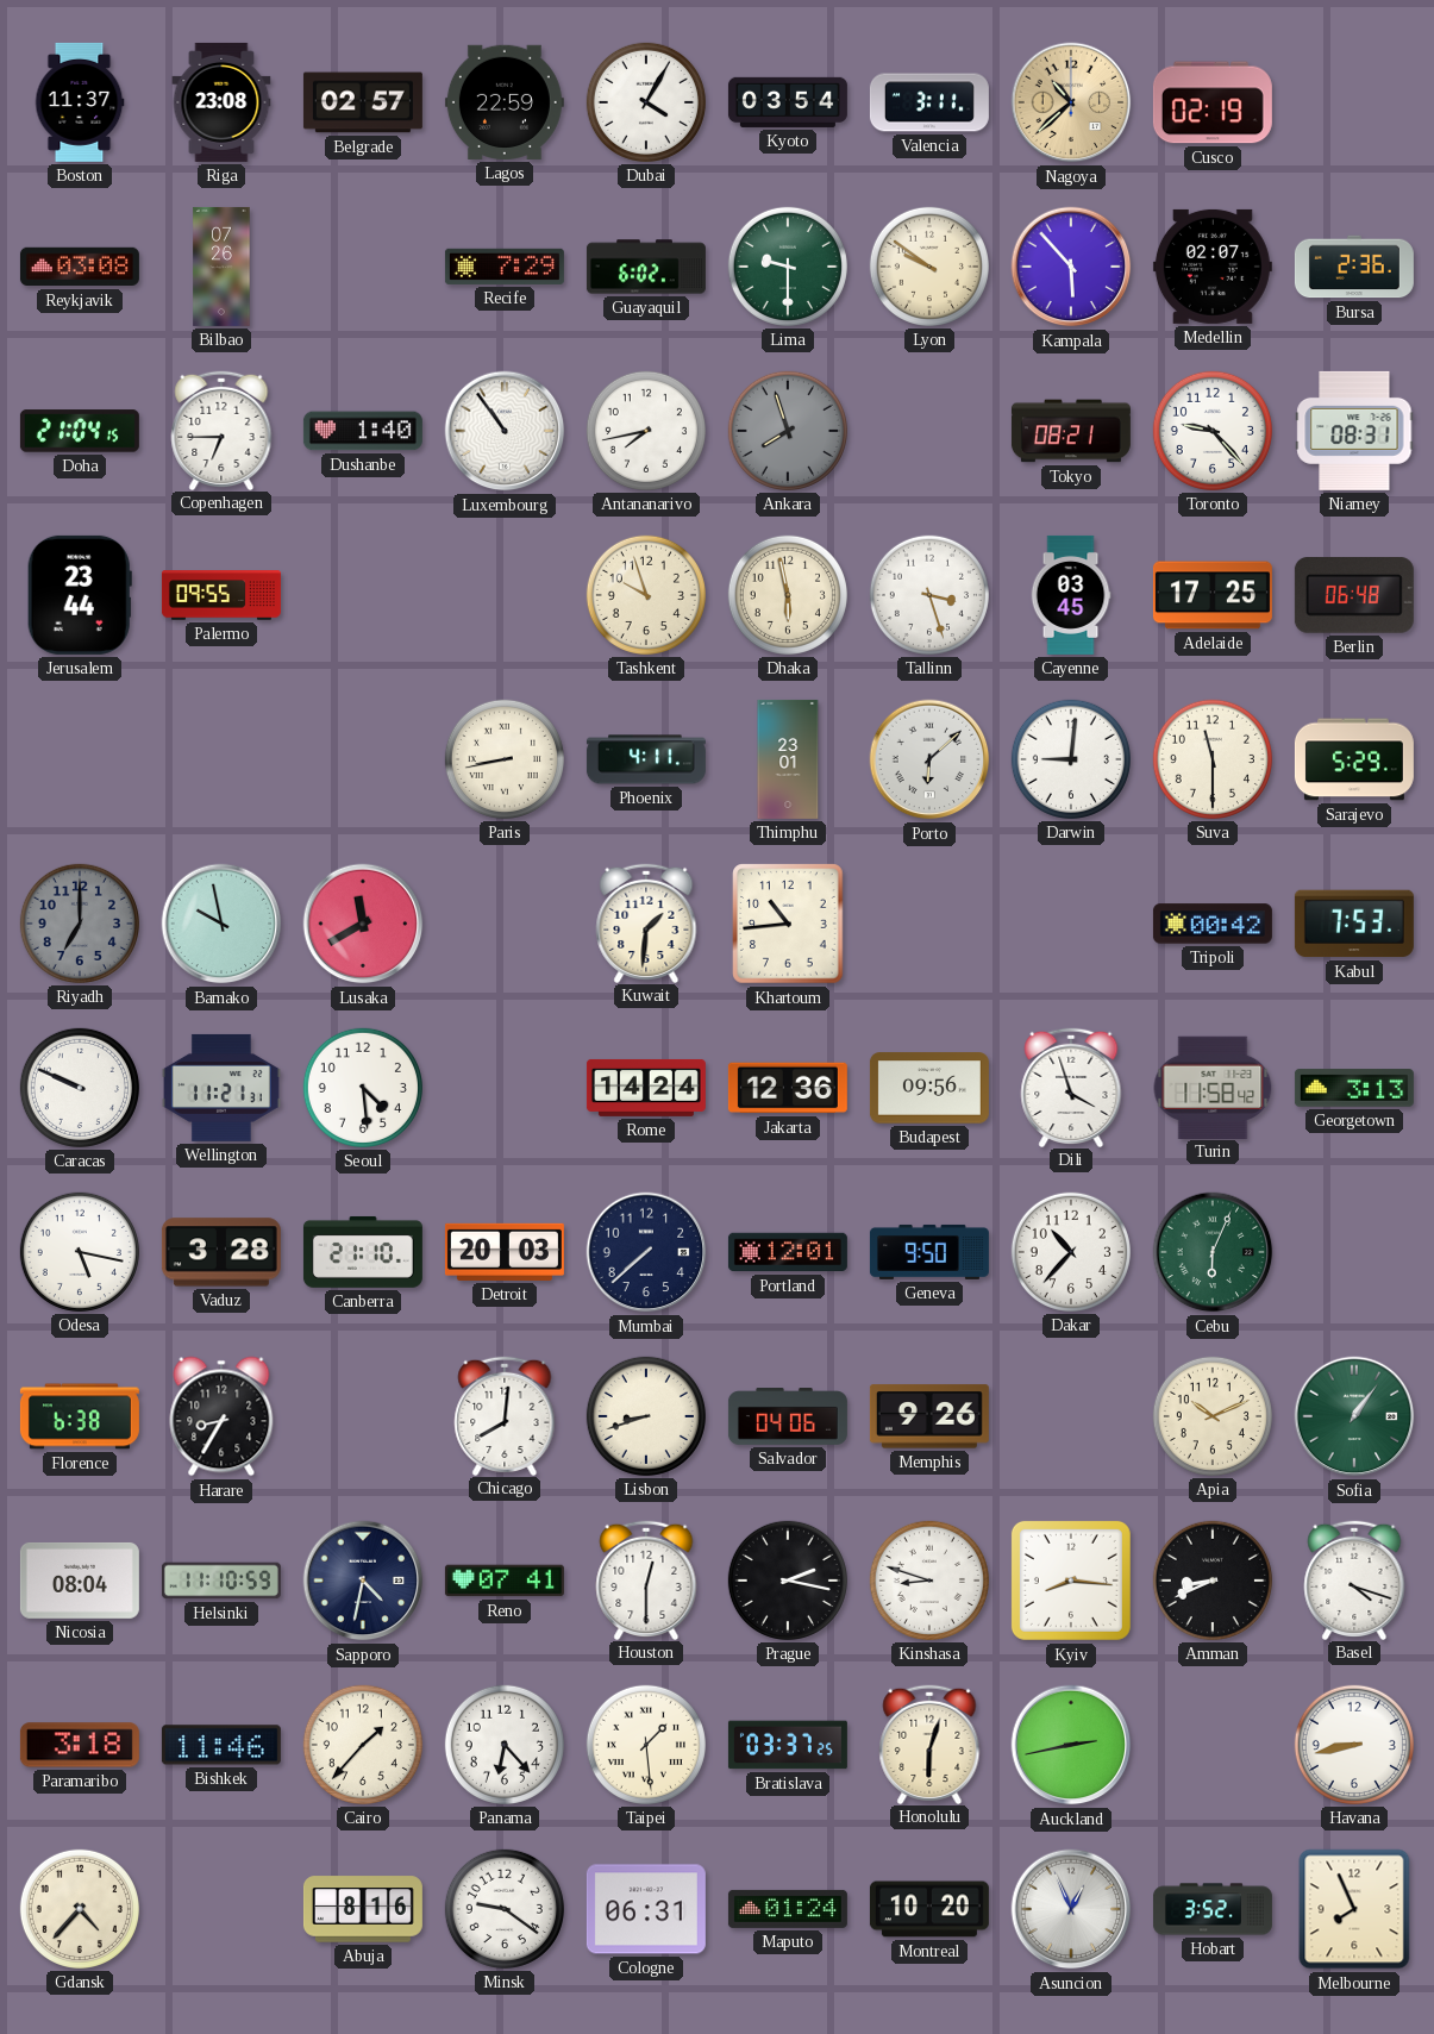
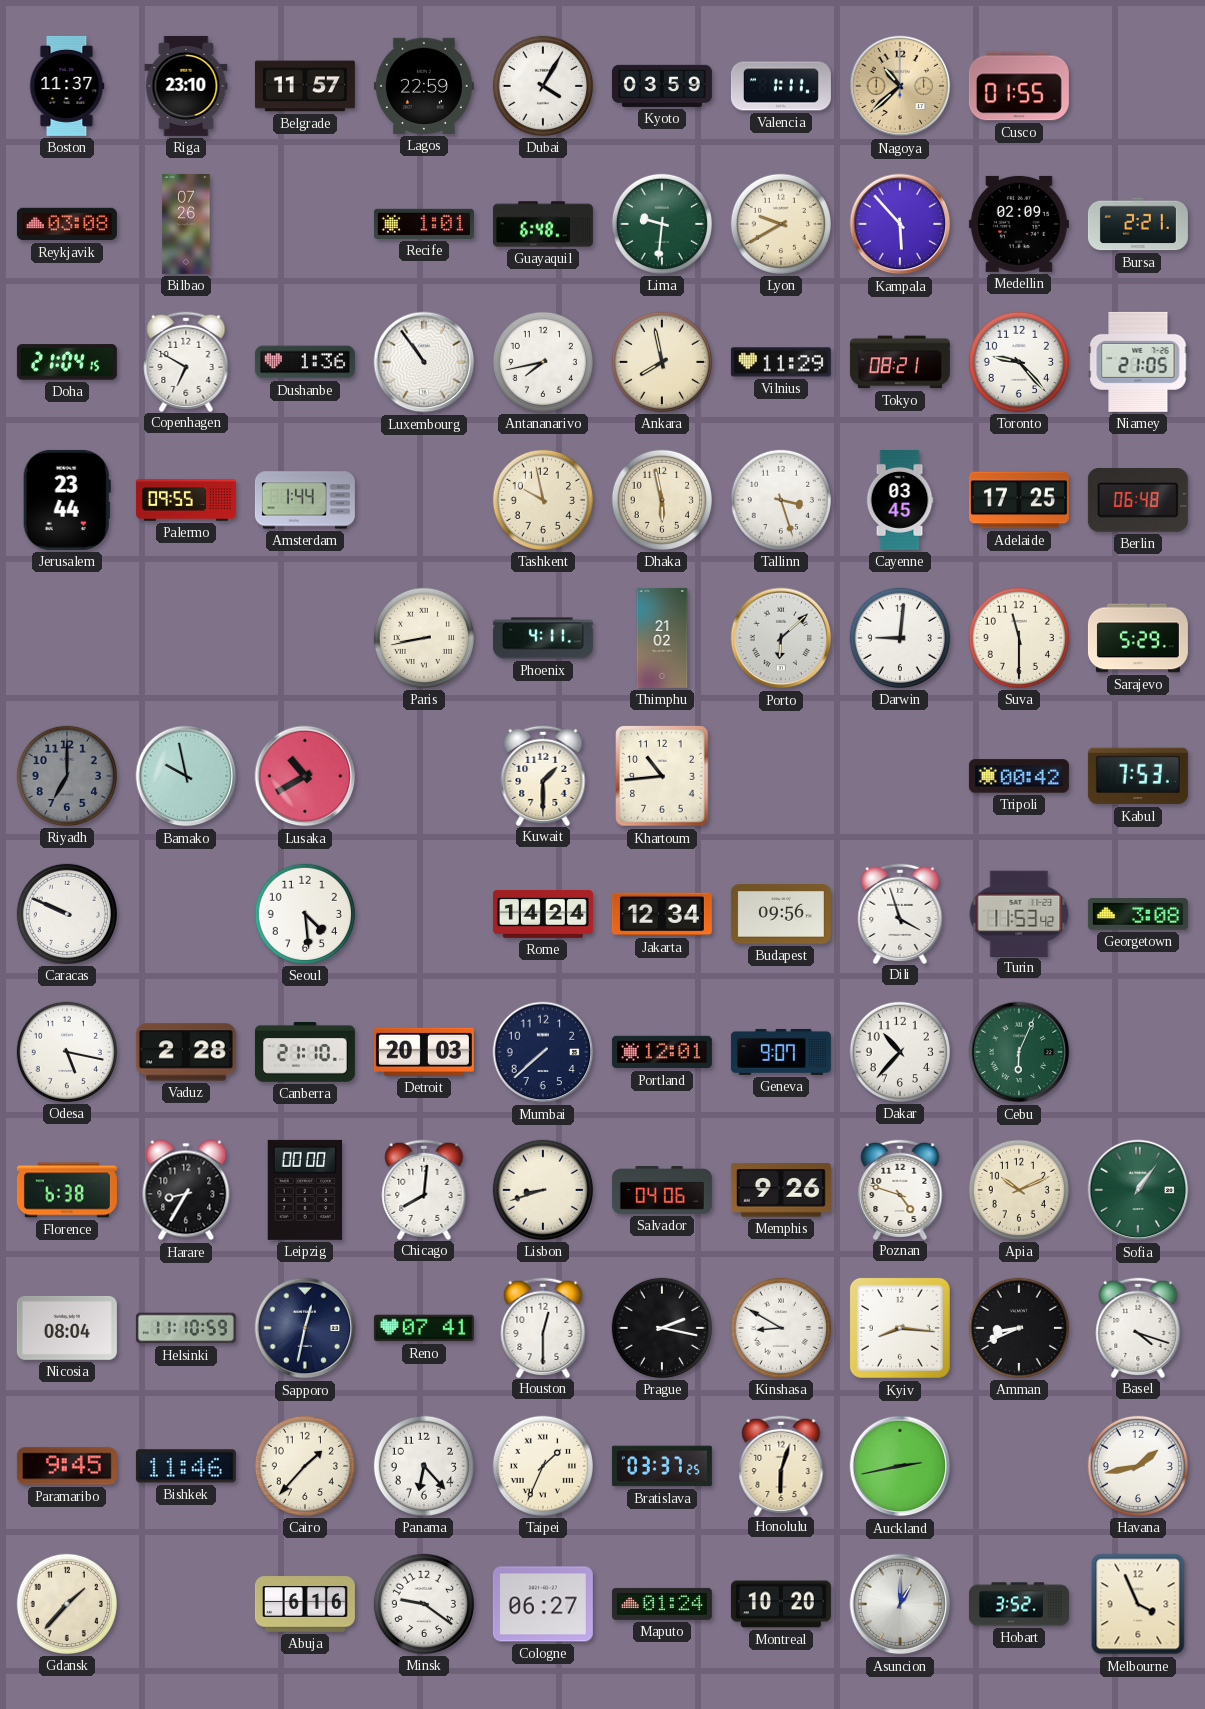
Riga: 23:08 -> 23:10 (186, 86)
Belgrade: 02:57 -> 11:57 (305, 86)
Kyoto: 03:54 -> 03:59 (662, 86)
Valencia: 3:11 -> 1:11 (781, 86)
Cusco: 02:19 -> 01:55 (1019, 86)
Recife: 7:29 -> 1:01 (424, 224)
Guayaquil: 6:02 -> 6:48 (543, 224)
Lima: 9:30 -> 9:31 (662, 224)
Lyon: 9:51 -> 9:40 (781, 224)
Medellin: 02:07 -> 02:09 (1019, 224)
Bursa: 2:36 -> 2:21 (1138, 224)
Copenhagen: 6:45 -> 6:50 (186, 361)
Dushanbe: 1:40 -> 1:36 (305, 362)
Ankara: 7:57 -> 7:58 (662, 362)
Ankara dial: grey -> cream (662, 362)
Vilnius: none -> 11:29 (781, 362)
Niamey: 08:31 -> 21:05 (1138, 362)
Amsterdam: none -> 1:44 (305, 500)
Tashkent: 9:57 -> 9:58 (543, 500)
Thimphu: 23:01 -> 21:02 (662, 638)
Lusaka: 11:40 -> 10:40 (305, 776)
Kuwait: 1:31 -> 1:30 (543, 775)
Wellington: 11:21 -> none (221, 1088)
Jakarta: 12:36 -> 12:34 (662, 914)
Turin: 11:58 -> 11:53 (1019, 913)
Georgetown: 3:13 -> 3:08 (1138, 914)
Vaduz: 3:28 -> 2:28 (186, 1052)
Geneva: 9:50 -> 9:07 (781, 1052)
Leipzig: none -> 00:00 (304, 1190)
Poznan: none -> 4:48 (900, 1189)
Sapporo: 4:32 -> 12:32 (305, 1328)
Kinshasa: 8:48 -> 8:50 (781, 1328)
Paramaribo: 3:18 -> 9:45 (67, 1466)
Taipei: 1:29 -> 1:34 (543, 1466)
Havana: 8:43 -> 1:43 (1138, 1466)
Gdansk: 4:37 -> 1:37 (67, 1604)
Abuja: 8:16 -> 6:16 (305, 1604)
Cologne: 06:31 -> 06:27 (543, 1604)
Asuncion: 12:56 -> 1:00 (900, 1604)
Melbourne: 7:56 -> 3:56 (1138, 1604)
